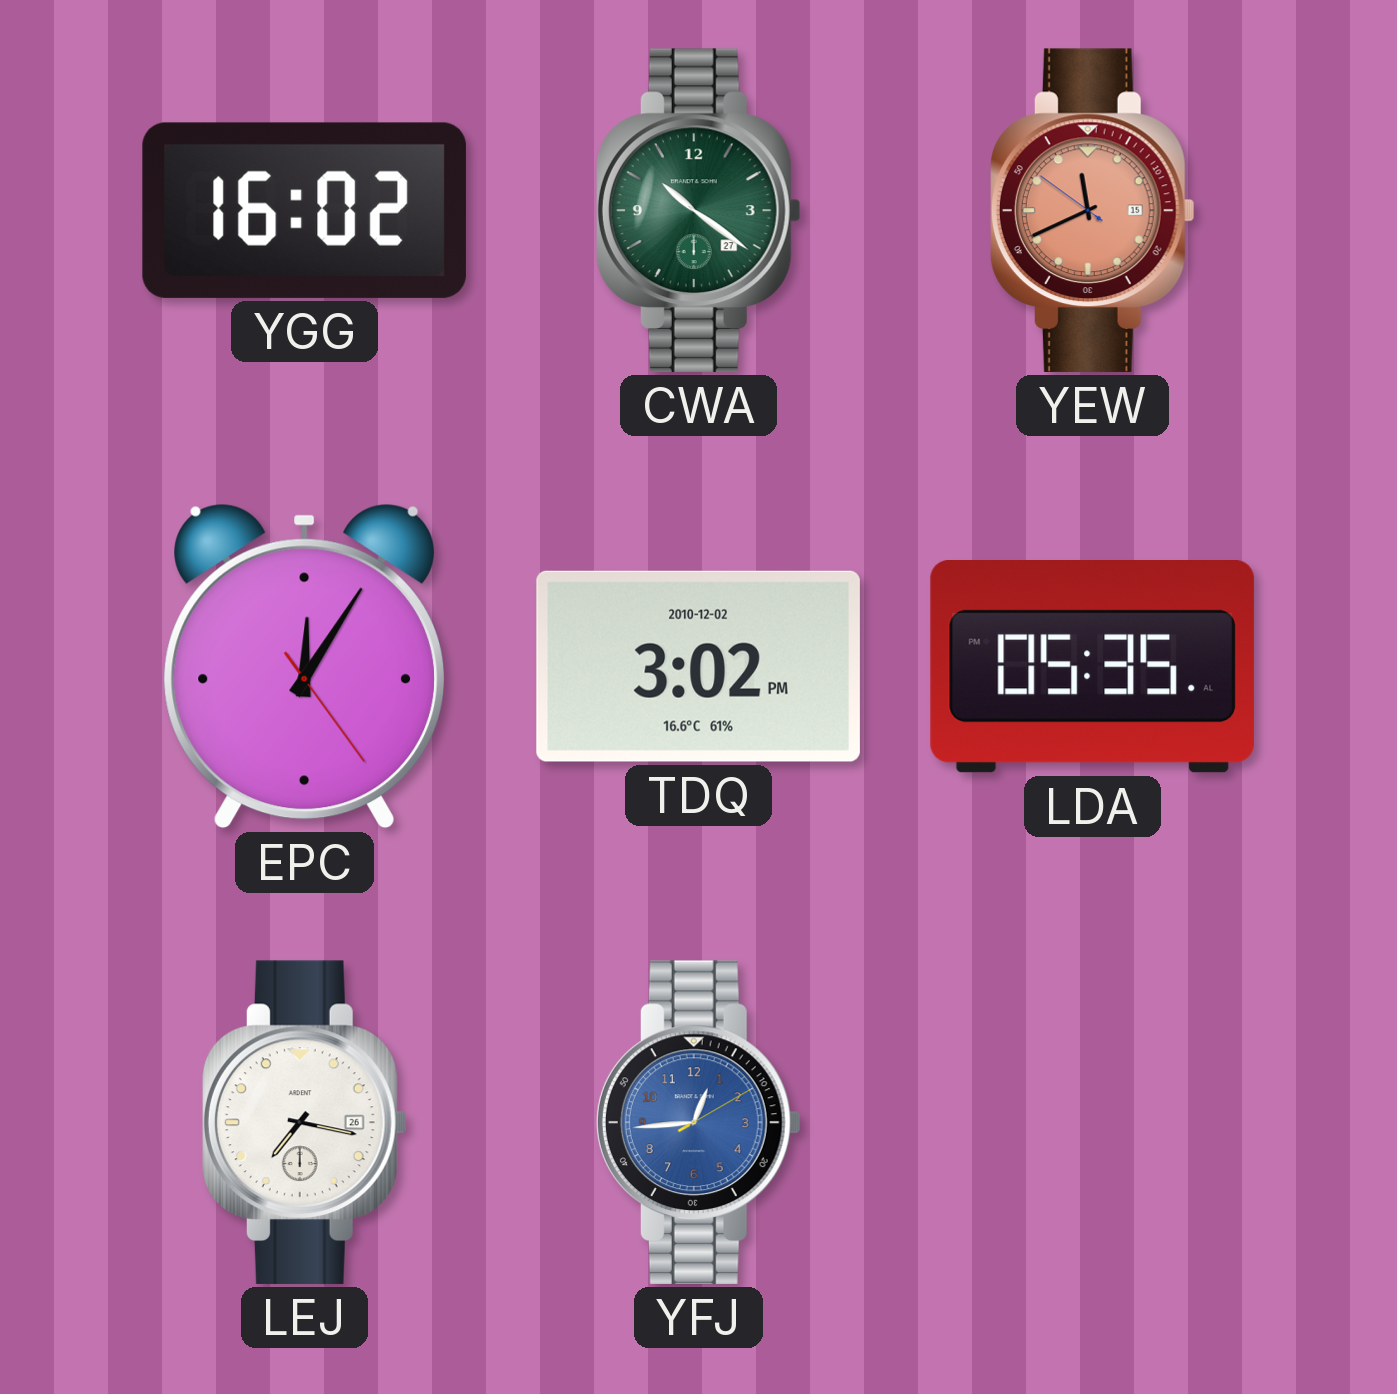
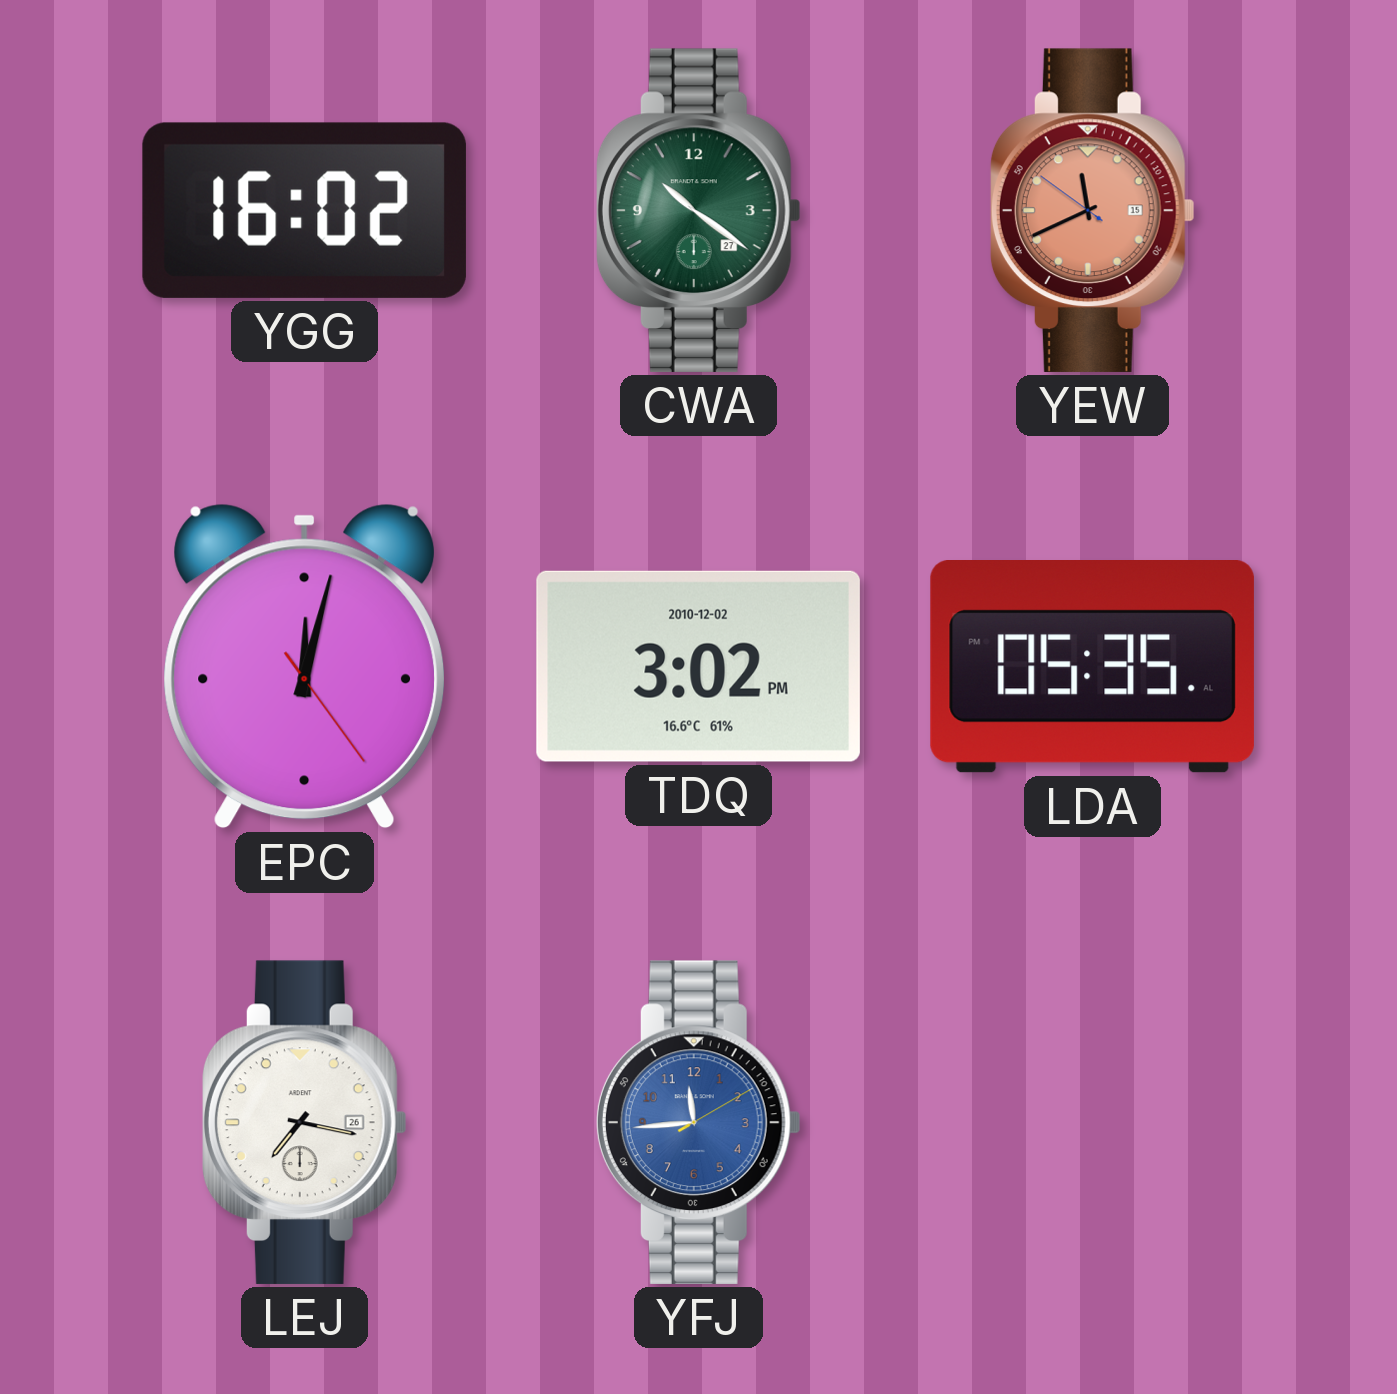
EPC: 12:05 -> 12:02 (304, 666)
YFJ: 12:44 -> 11:44 (698, 1122)
